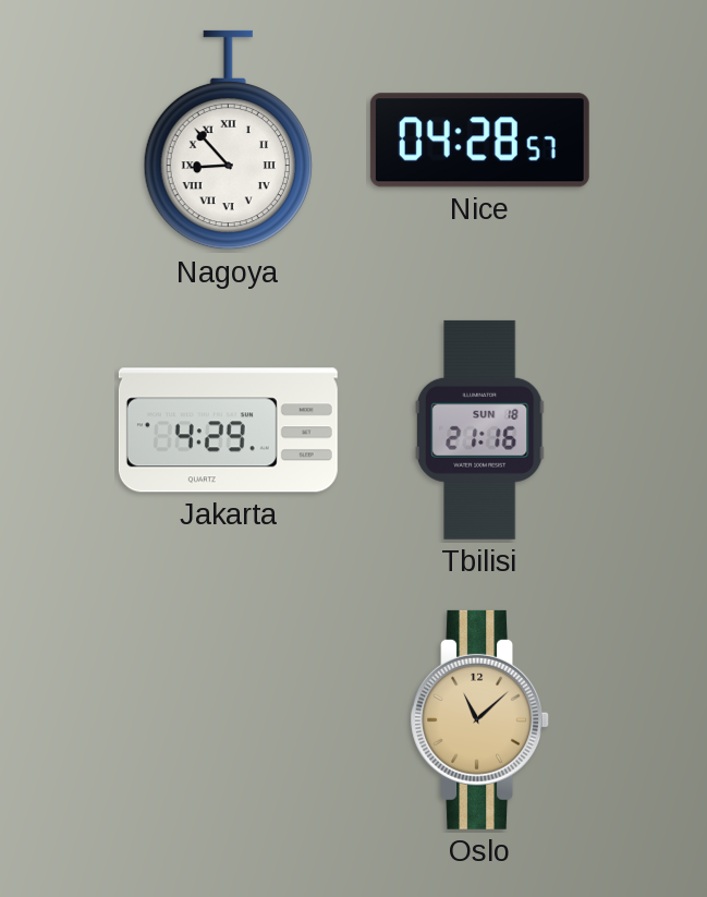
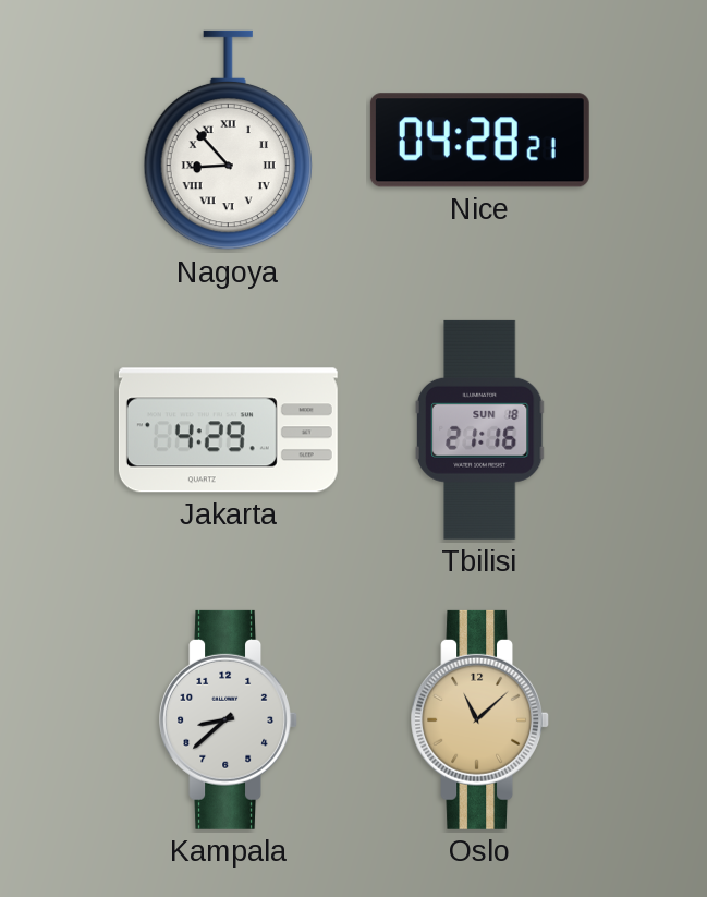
Nice: 04:28:57 -> 04:28:21 (479, 141)
Kampala: none -> 8:38 (228, 719)
